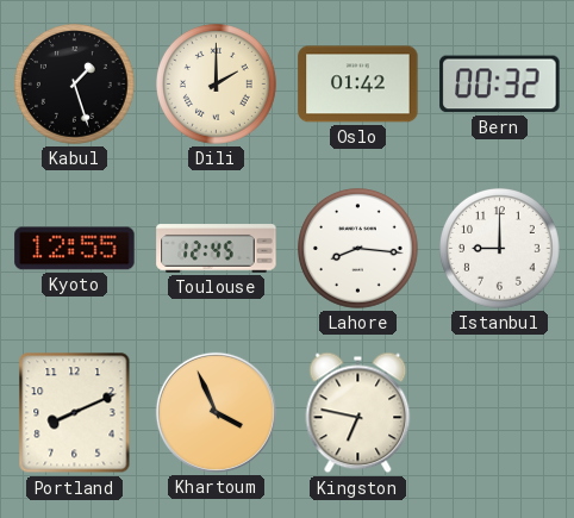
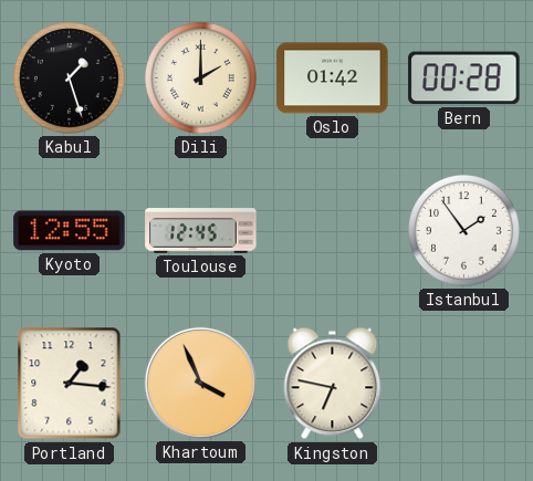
Bern: 00:32 -> 00:28 (464, 79)
Lahore: 8:16 -> none (358, 249)
Istanbul: 9:00 -> 1:54 (464, 231)
Portland: 8:11 -> 1:16 (70, 384)
